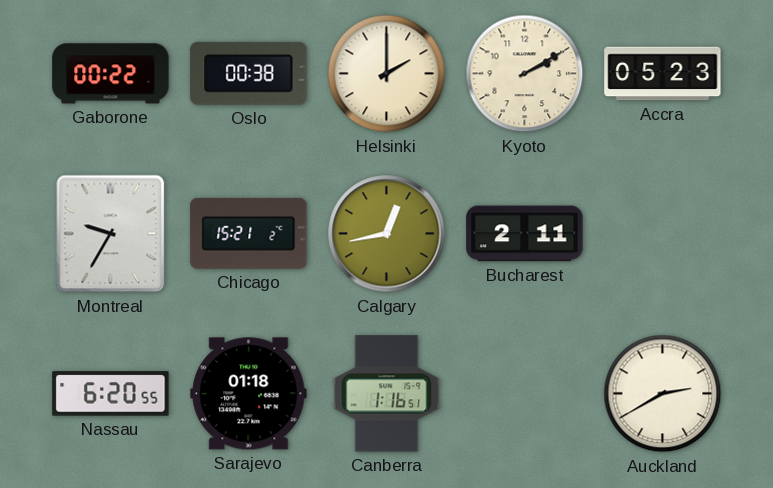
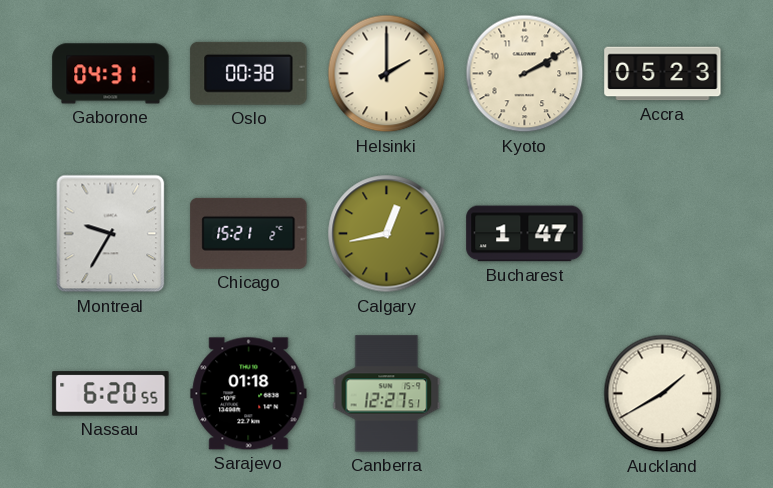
Gaborone: 00:22 -> 04:31 (111, 74)
Bucharest: 2:11 -> 1:47 (525, 234)
Canberra: 1:16 -> 12:27 (387, 394)
Auckland: 2:40 -> 1:40 (663, 394)
